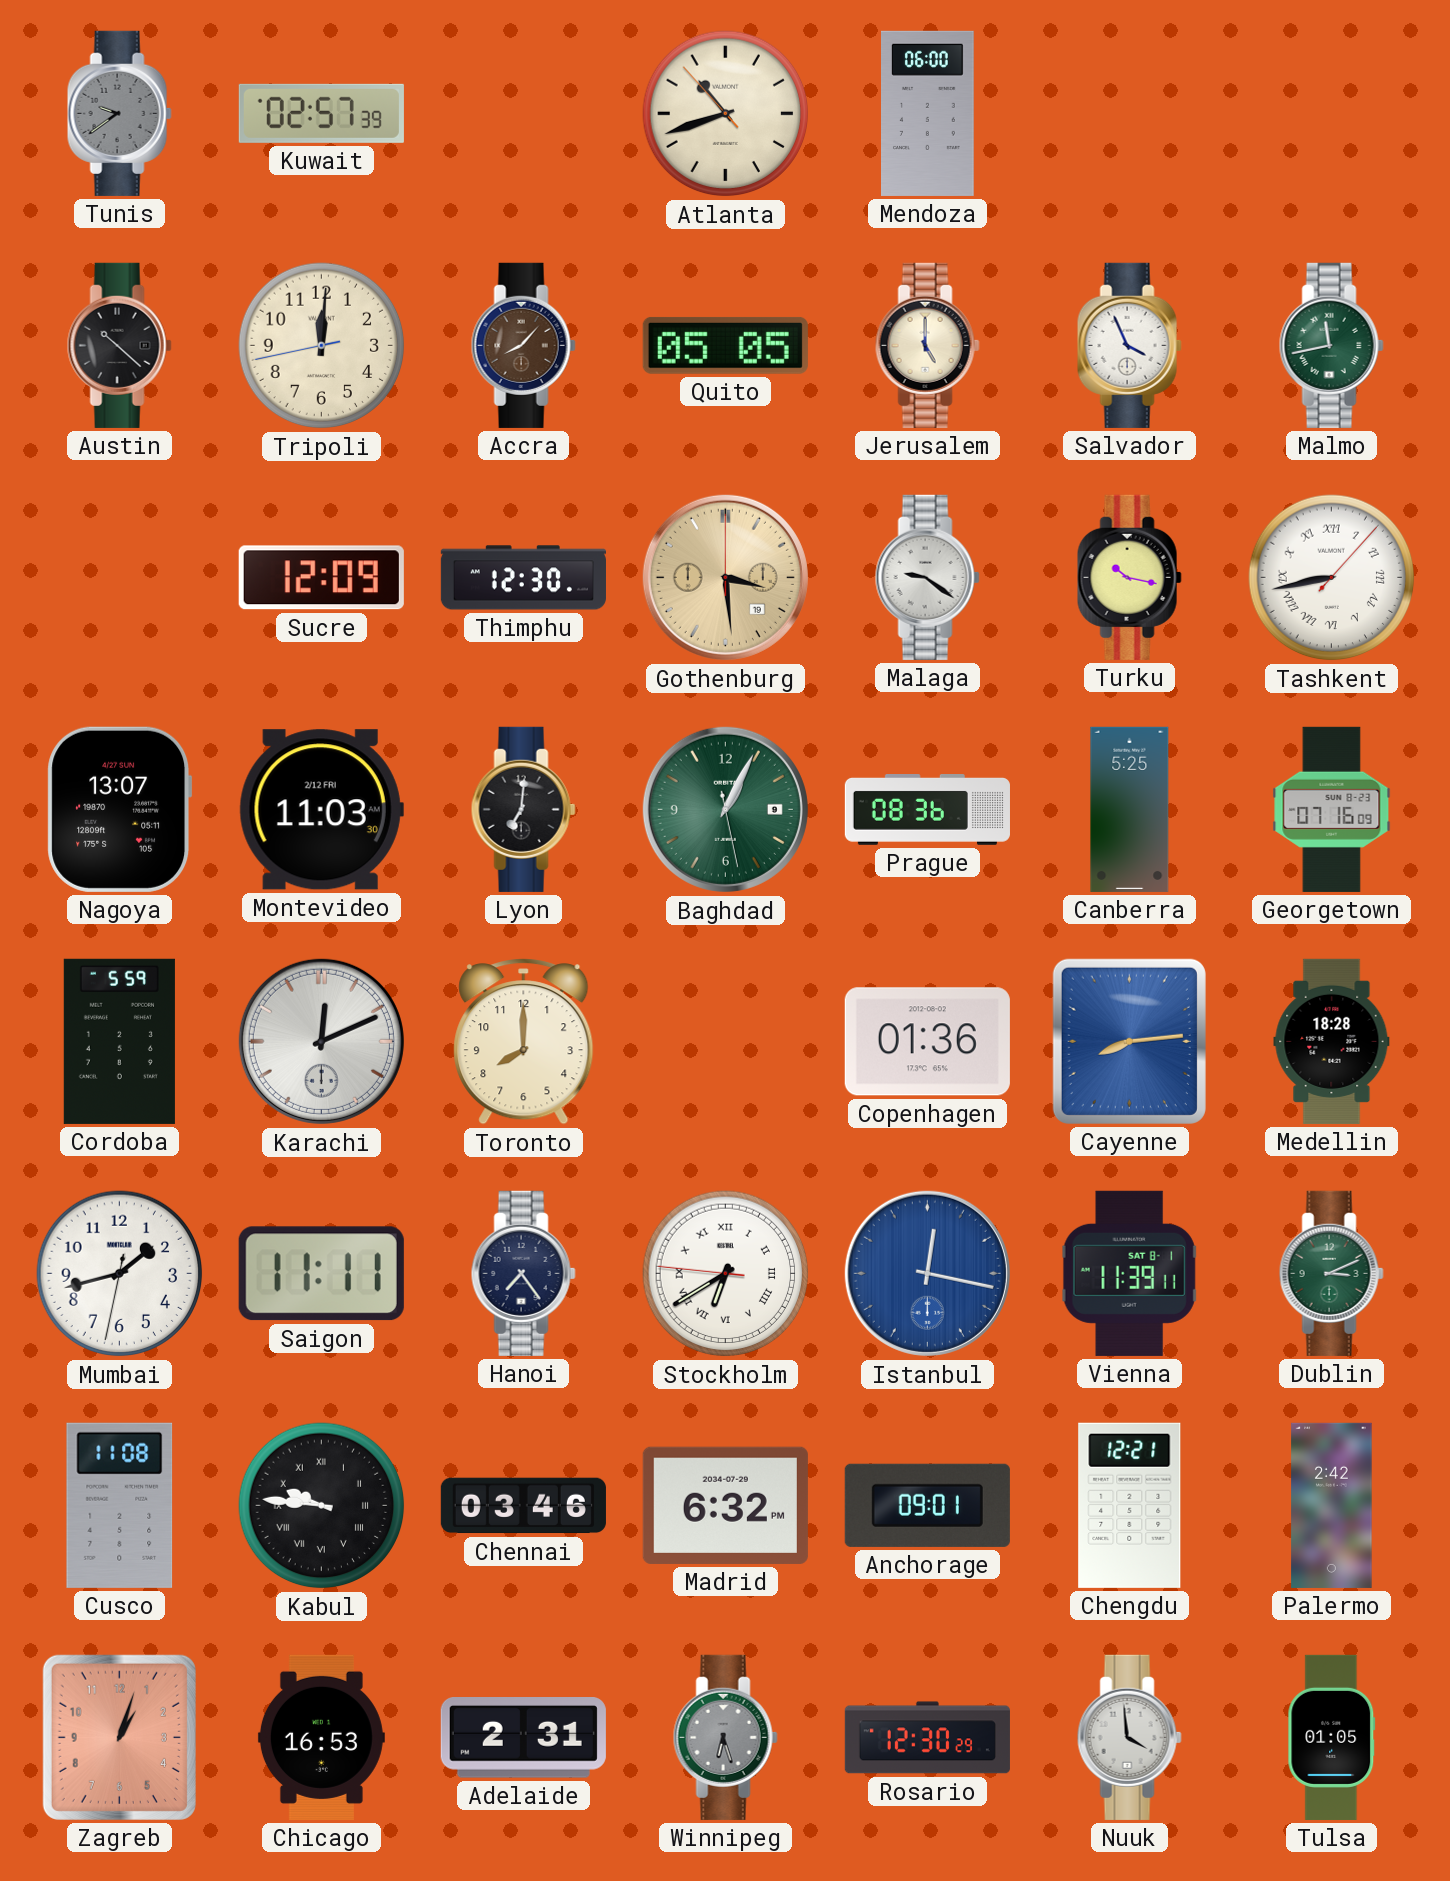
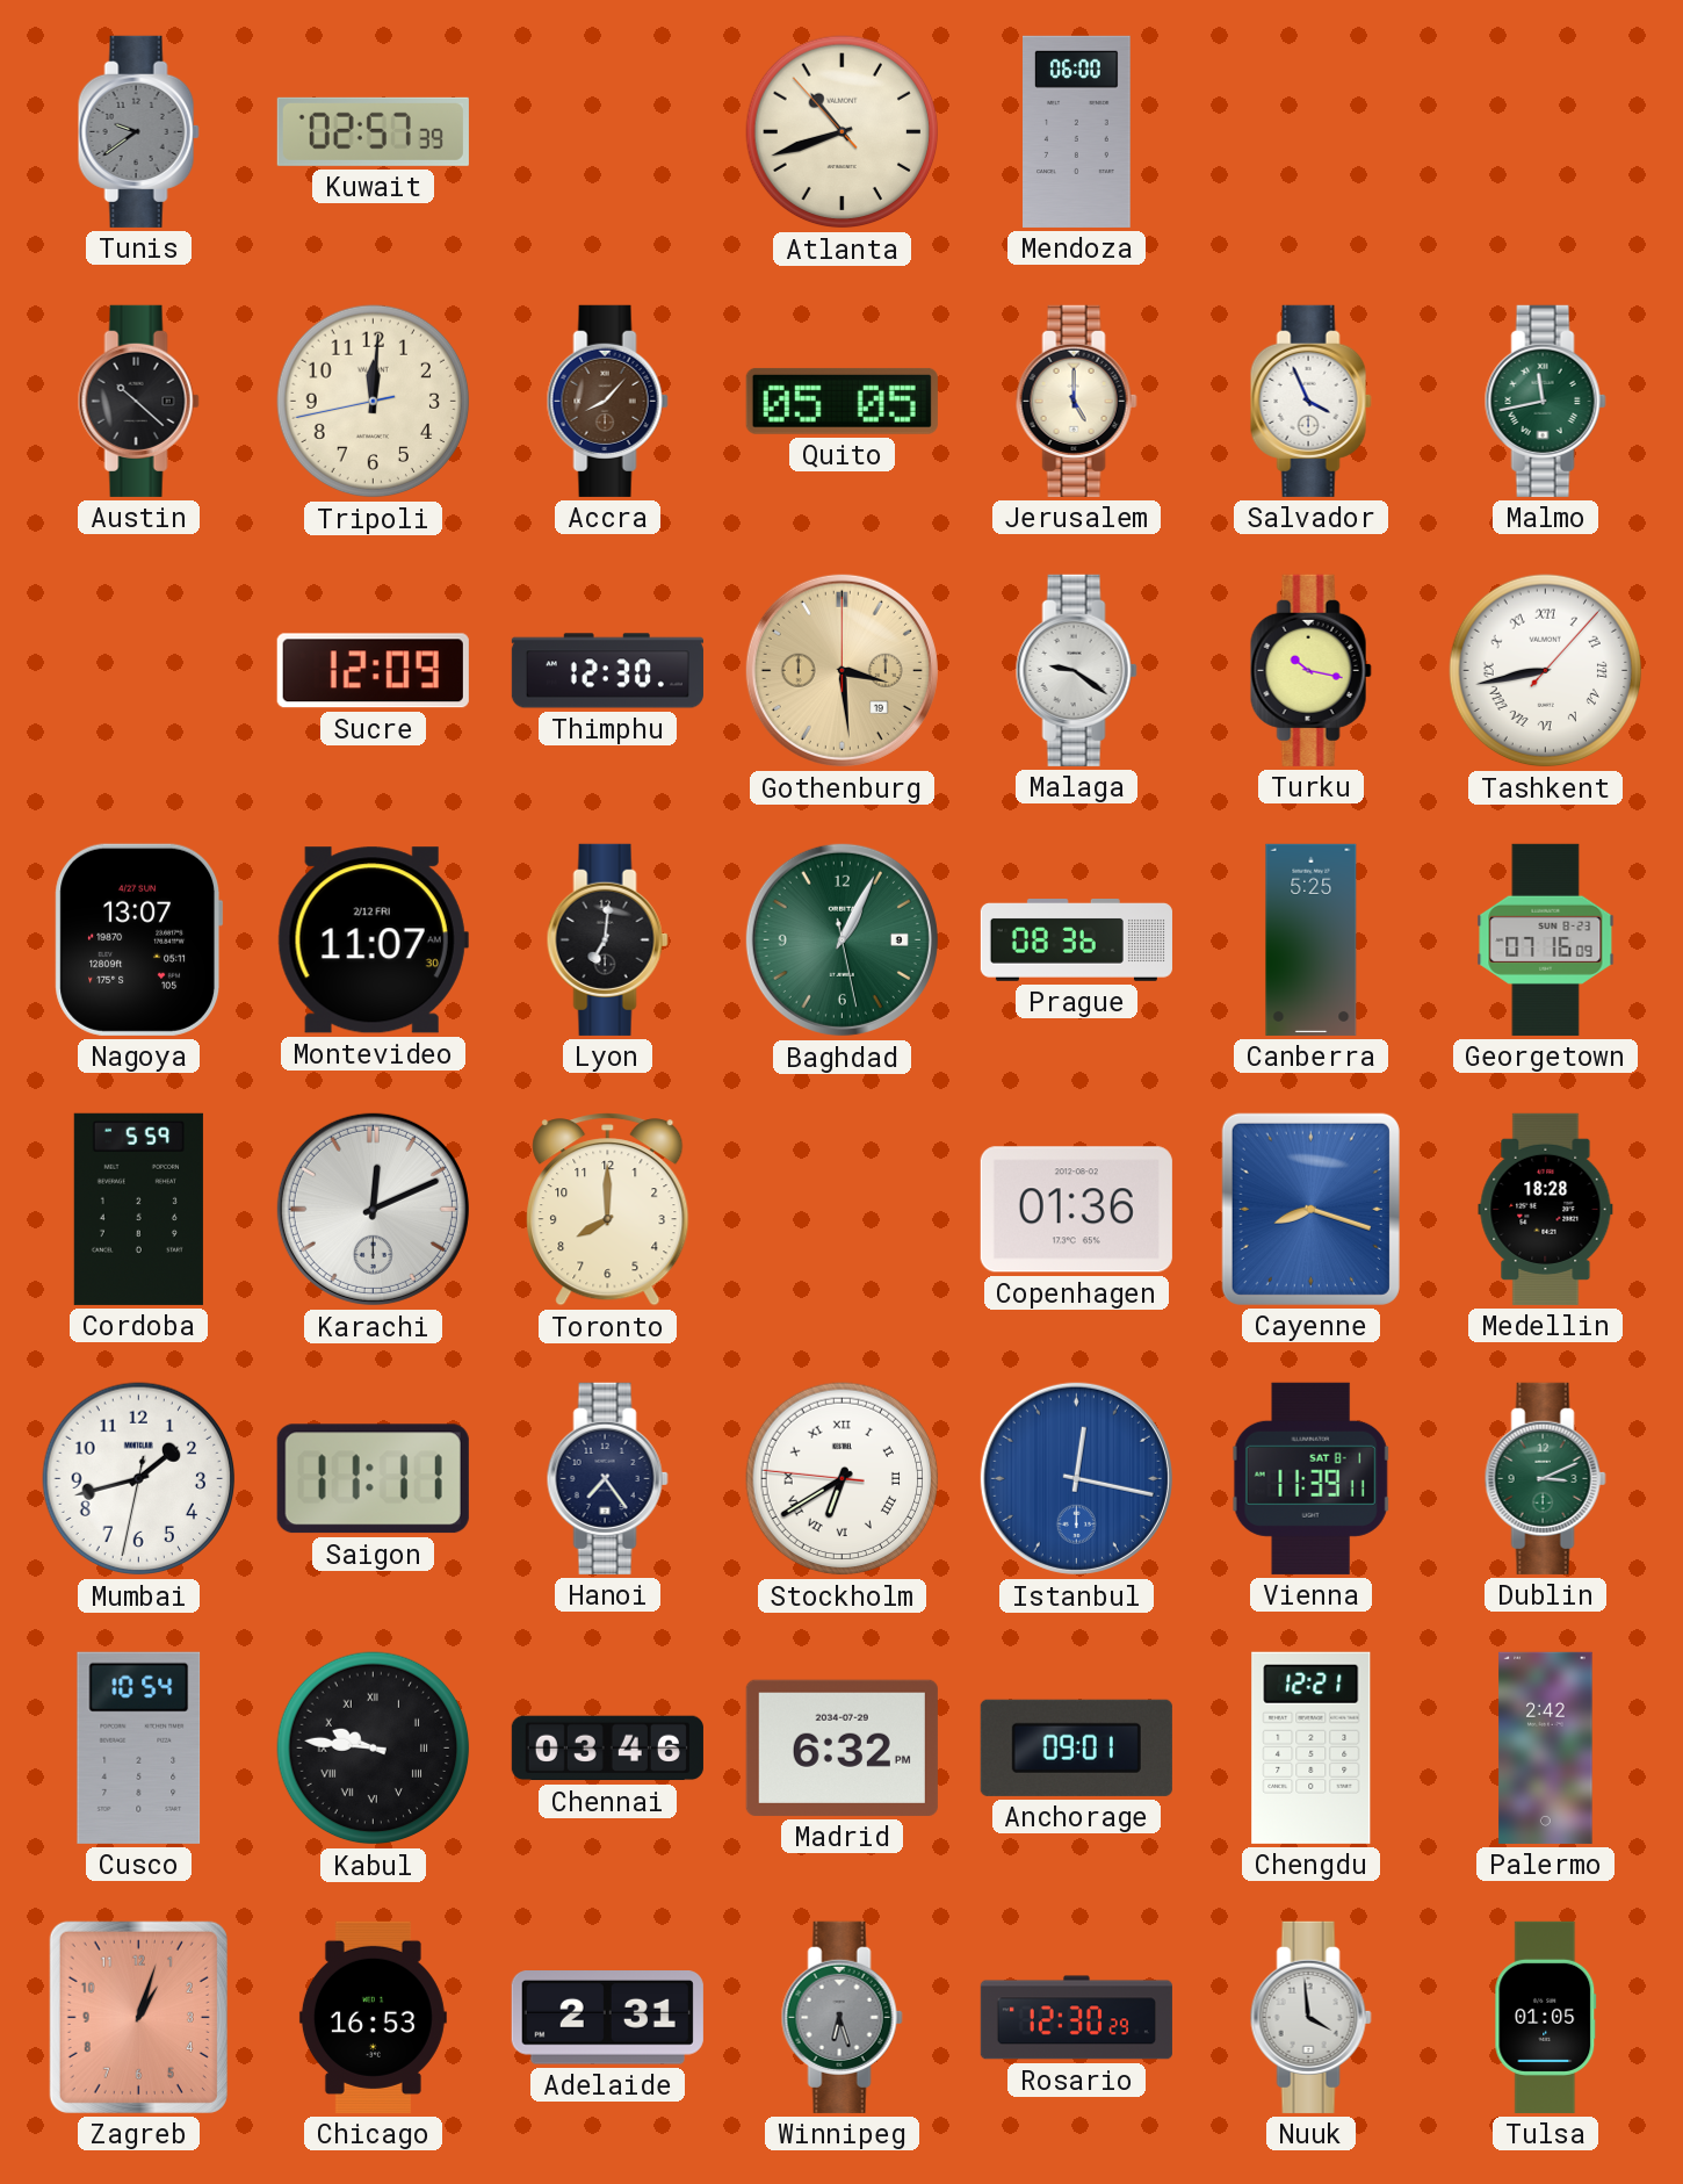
Montevideo: 11:03 -> 11:07 (373, 940)
Cayenne: 8:14 -> 8:18 (1310, 1209)
Cusco: 11:08 -> 10:54 (139, 1747)
